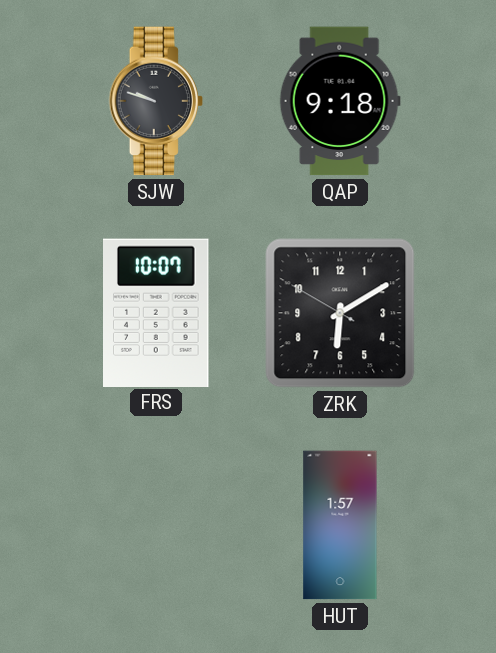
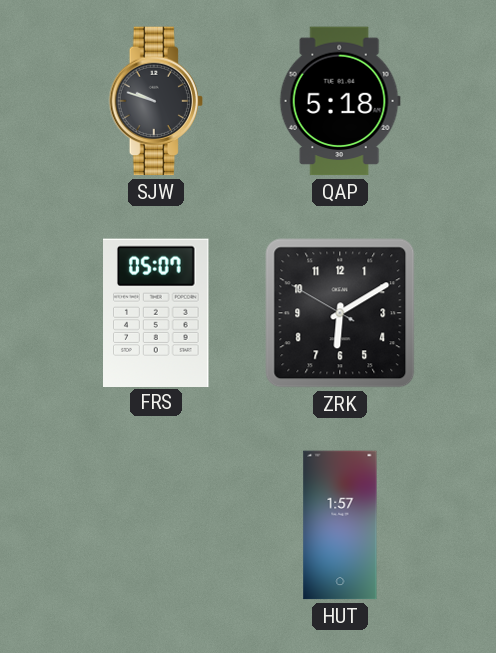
QAP: 9:18 -> 5:18 (340, 101)
FRS: 10:07 -> 05:07 (156, 312)
